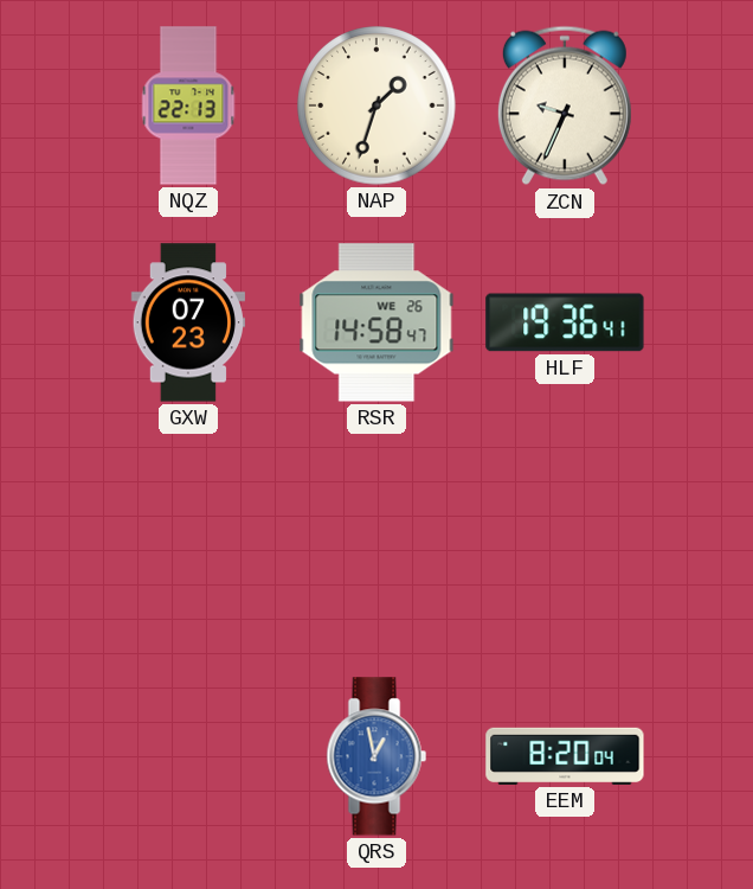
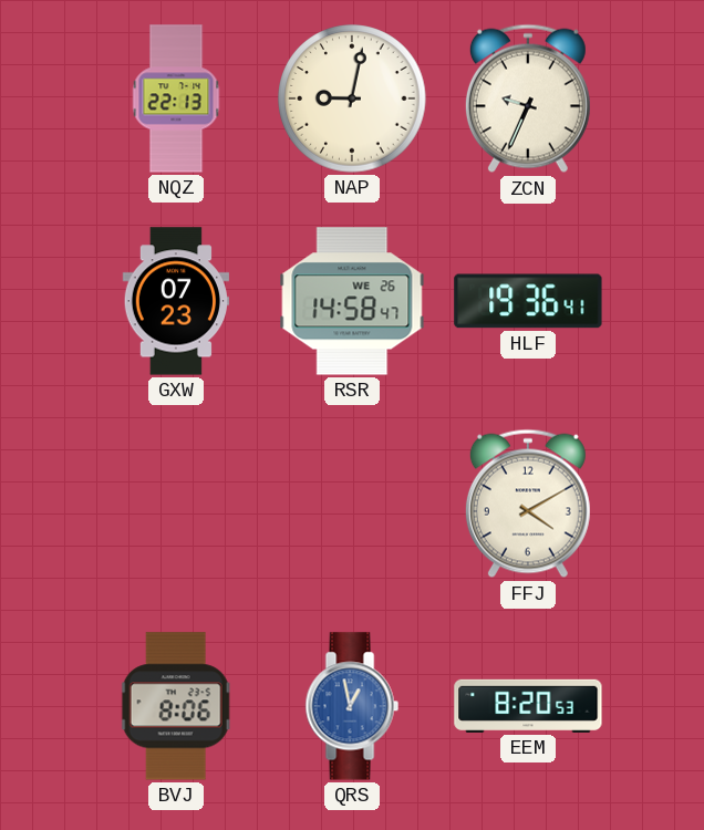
NAP: 1:33 -> 9:02 (352, 98)
FFJ: none -> 4:10 (528, 504)
BVJ: none -> 8:06 (176, 706)
EEM: 8:20:04 -> 8:20:53 (528, 706)
